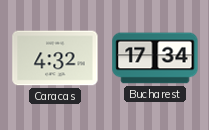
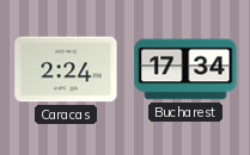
Caracas: 4:32 -> 2:24 (66, 69)
